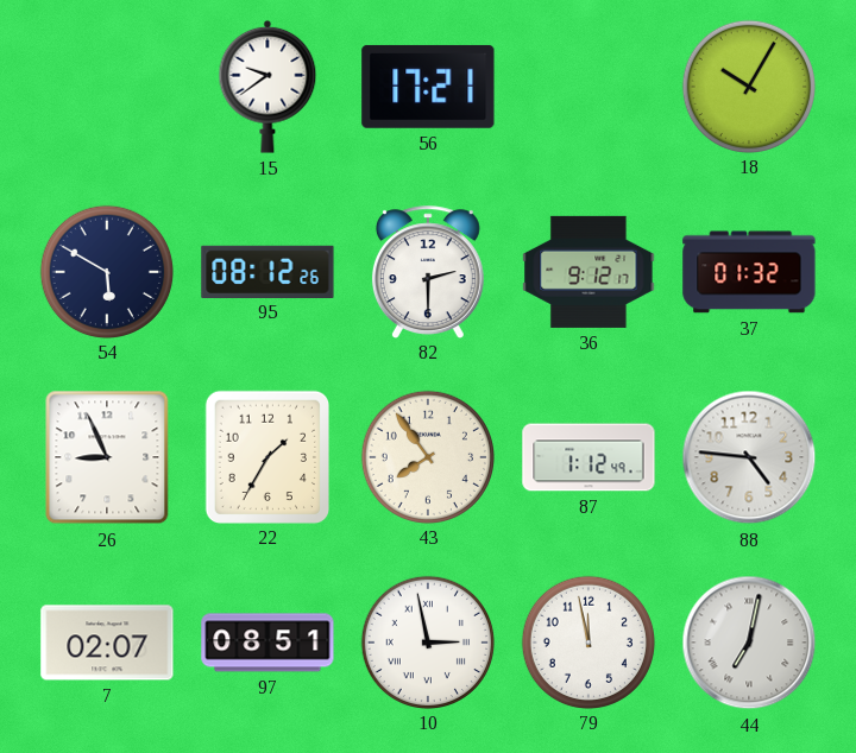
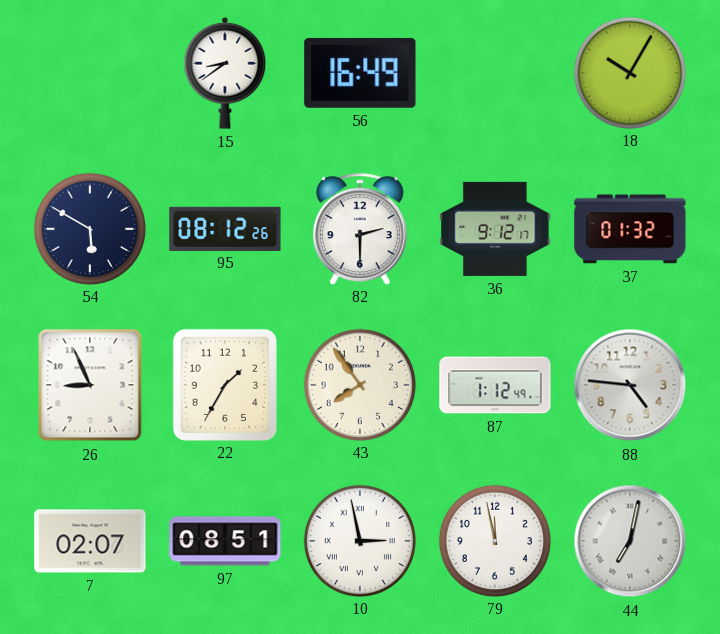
15: 9:39 -> 8:39 (225, 73)
56: 17:21 -> 16:49 (360, 73)
